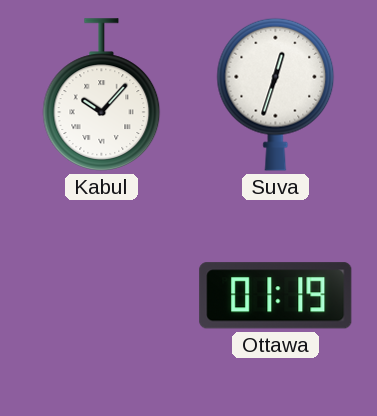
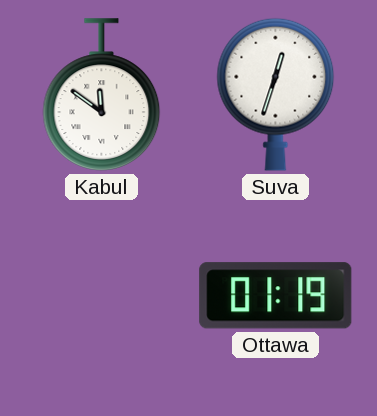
Kabul: 10:07 -> 11:51 (102, 95)
